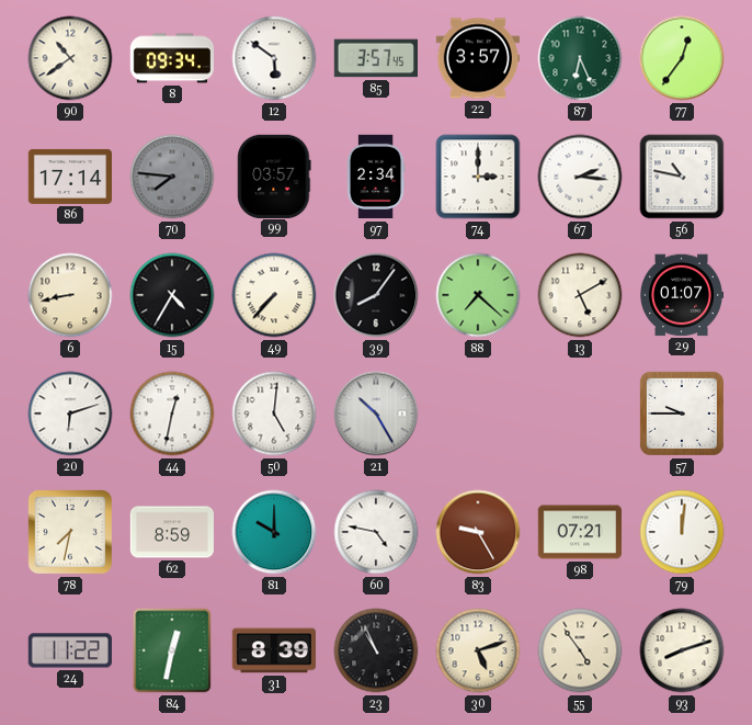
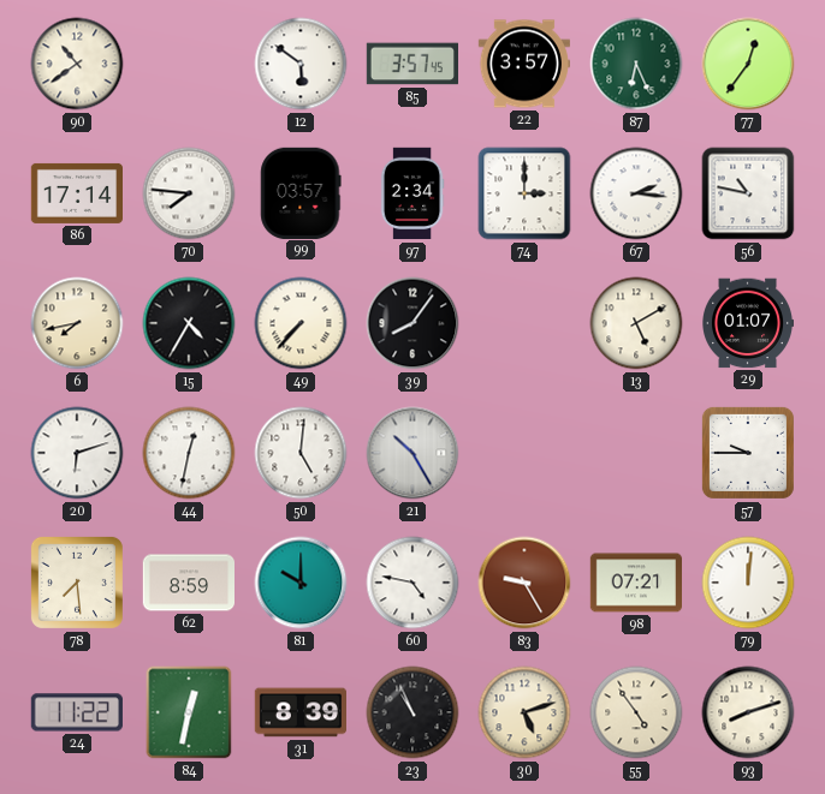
8: 09:34 -> none (172, 58)
70 dial: grey -> white (189, 193)
6: 8:43 -> 7:43 (77, 323)
88: 7:22 -> none (478, 295)
78: 7:32 -> 7:29 (77, 583)
